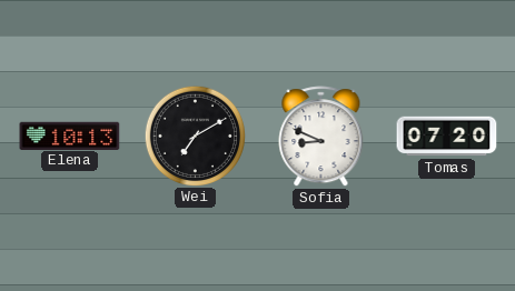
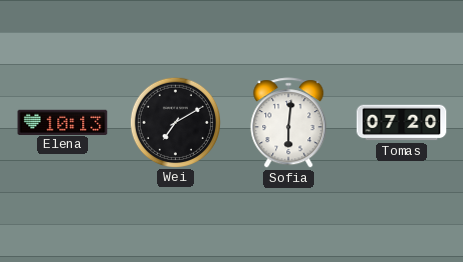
Sofia: 8:49 -> 6:01 (289, 123)
